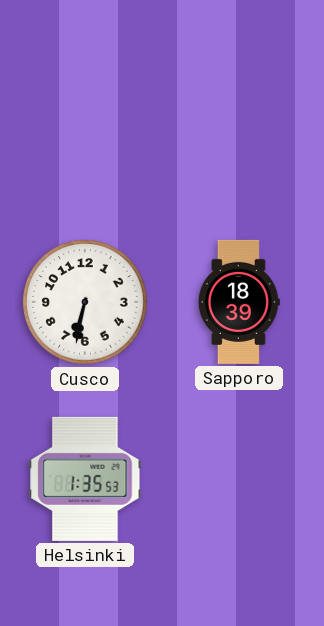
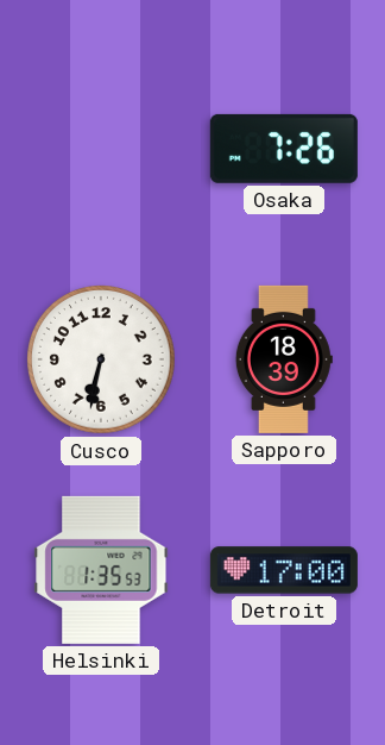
Osaka: none -> 7:26 (284, 149)
Detroit: none -> 17:00 (284, 570)
